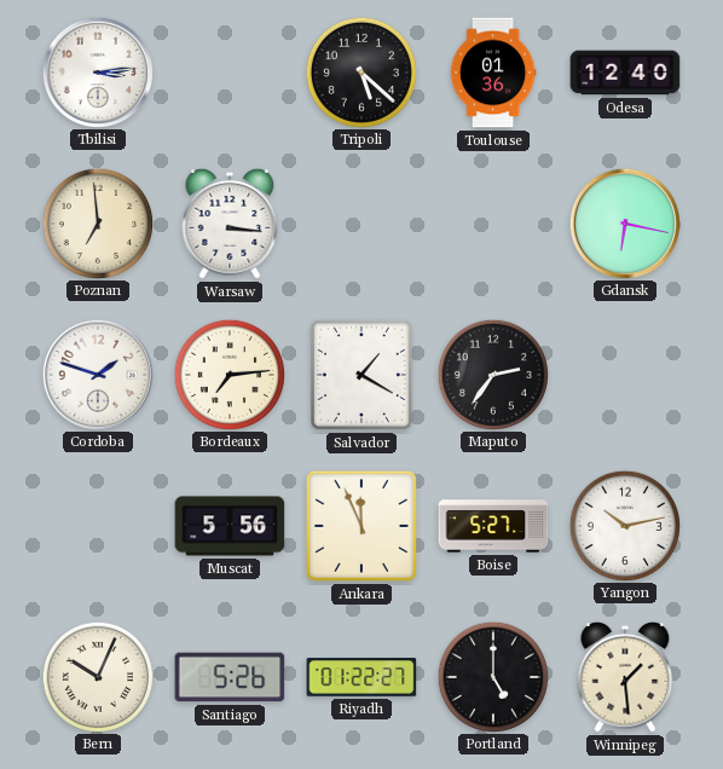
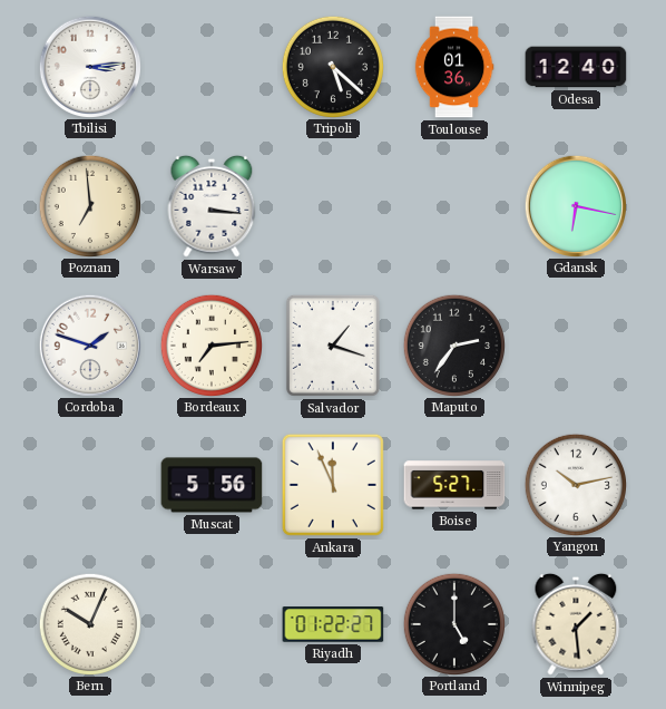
Salvador: 1:20 -> 1:18 (333, 346)
Santiago: 5:26 -> none (230, 677)
